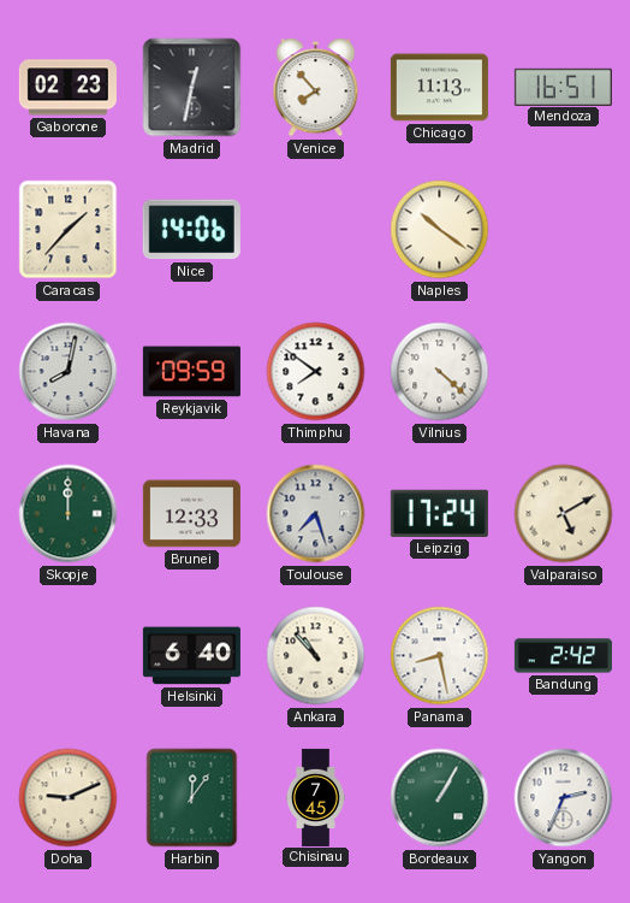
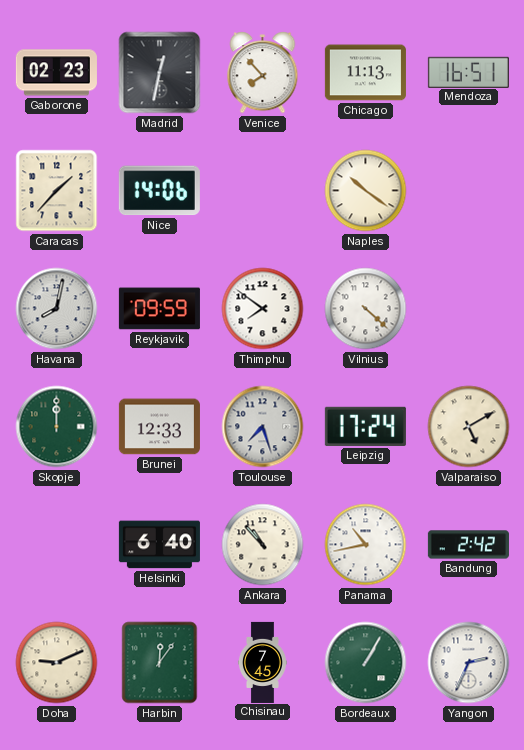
Panama: 8:28 -> 10:43 (366, 545)
